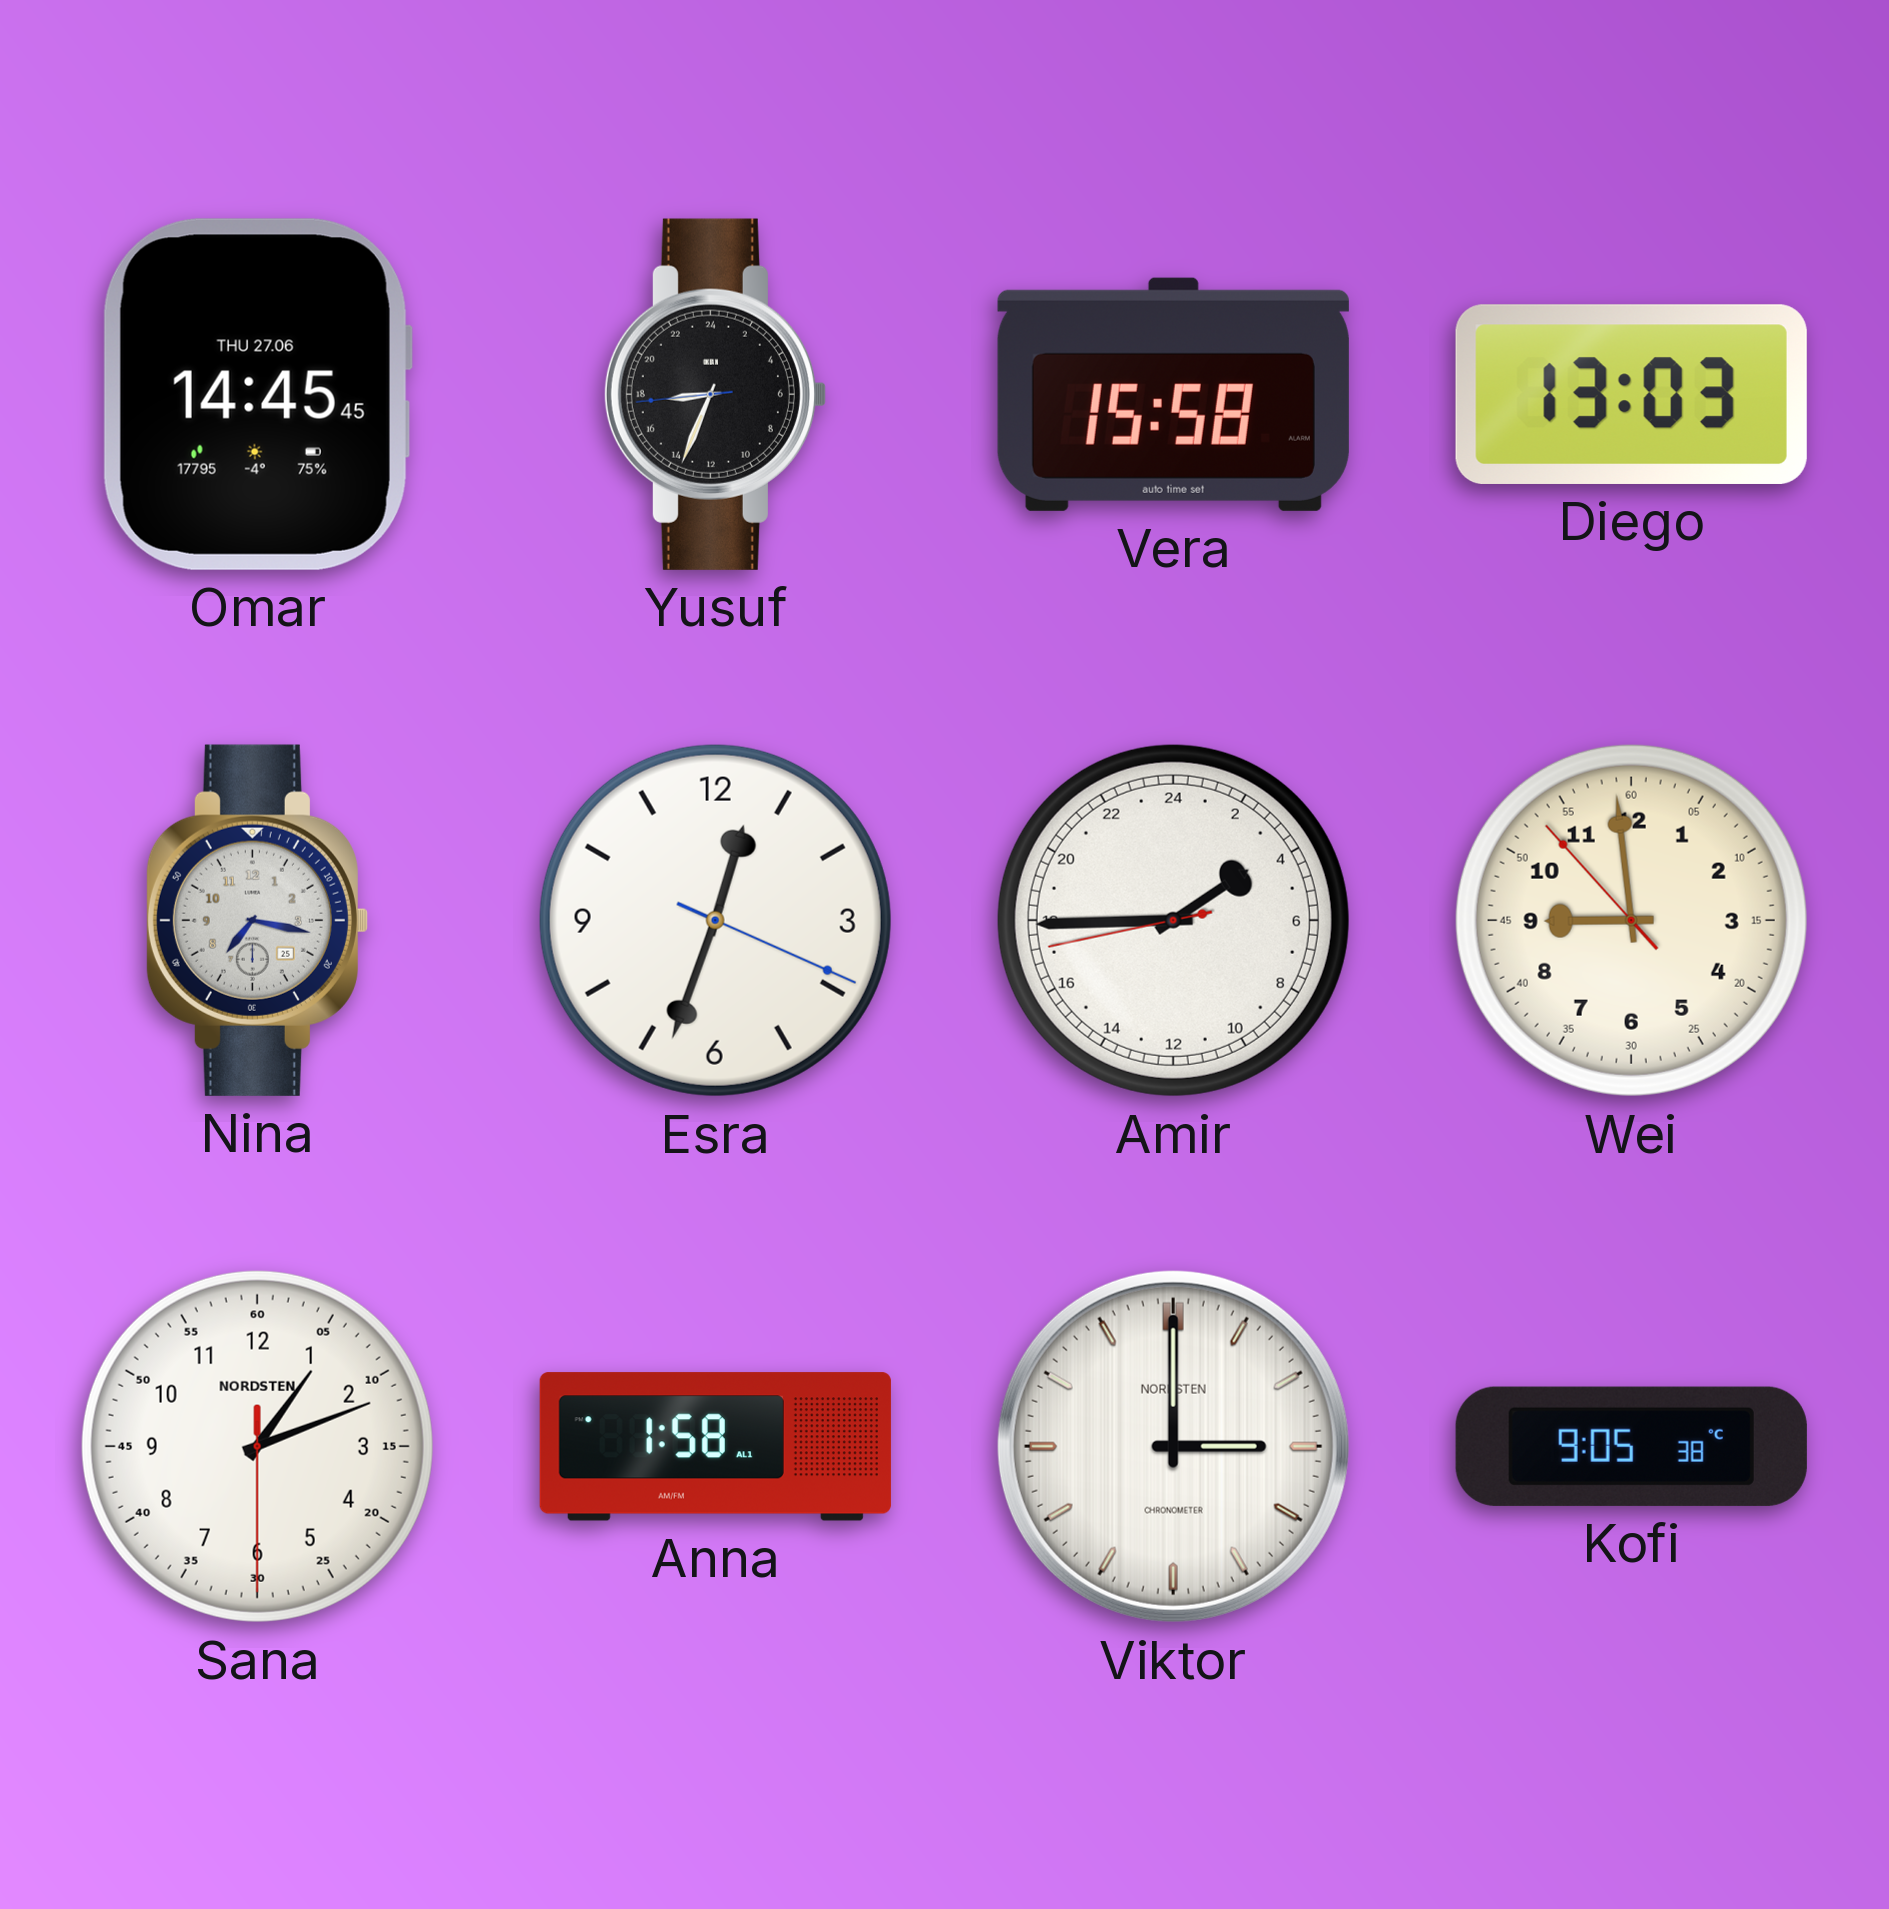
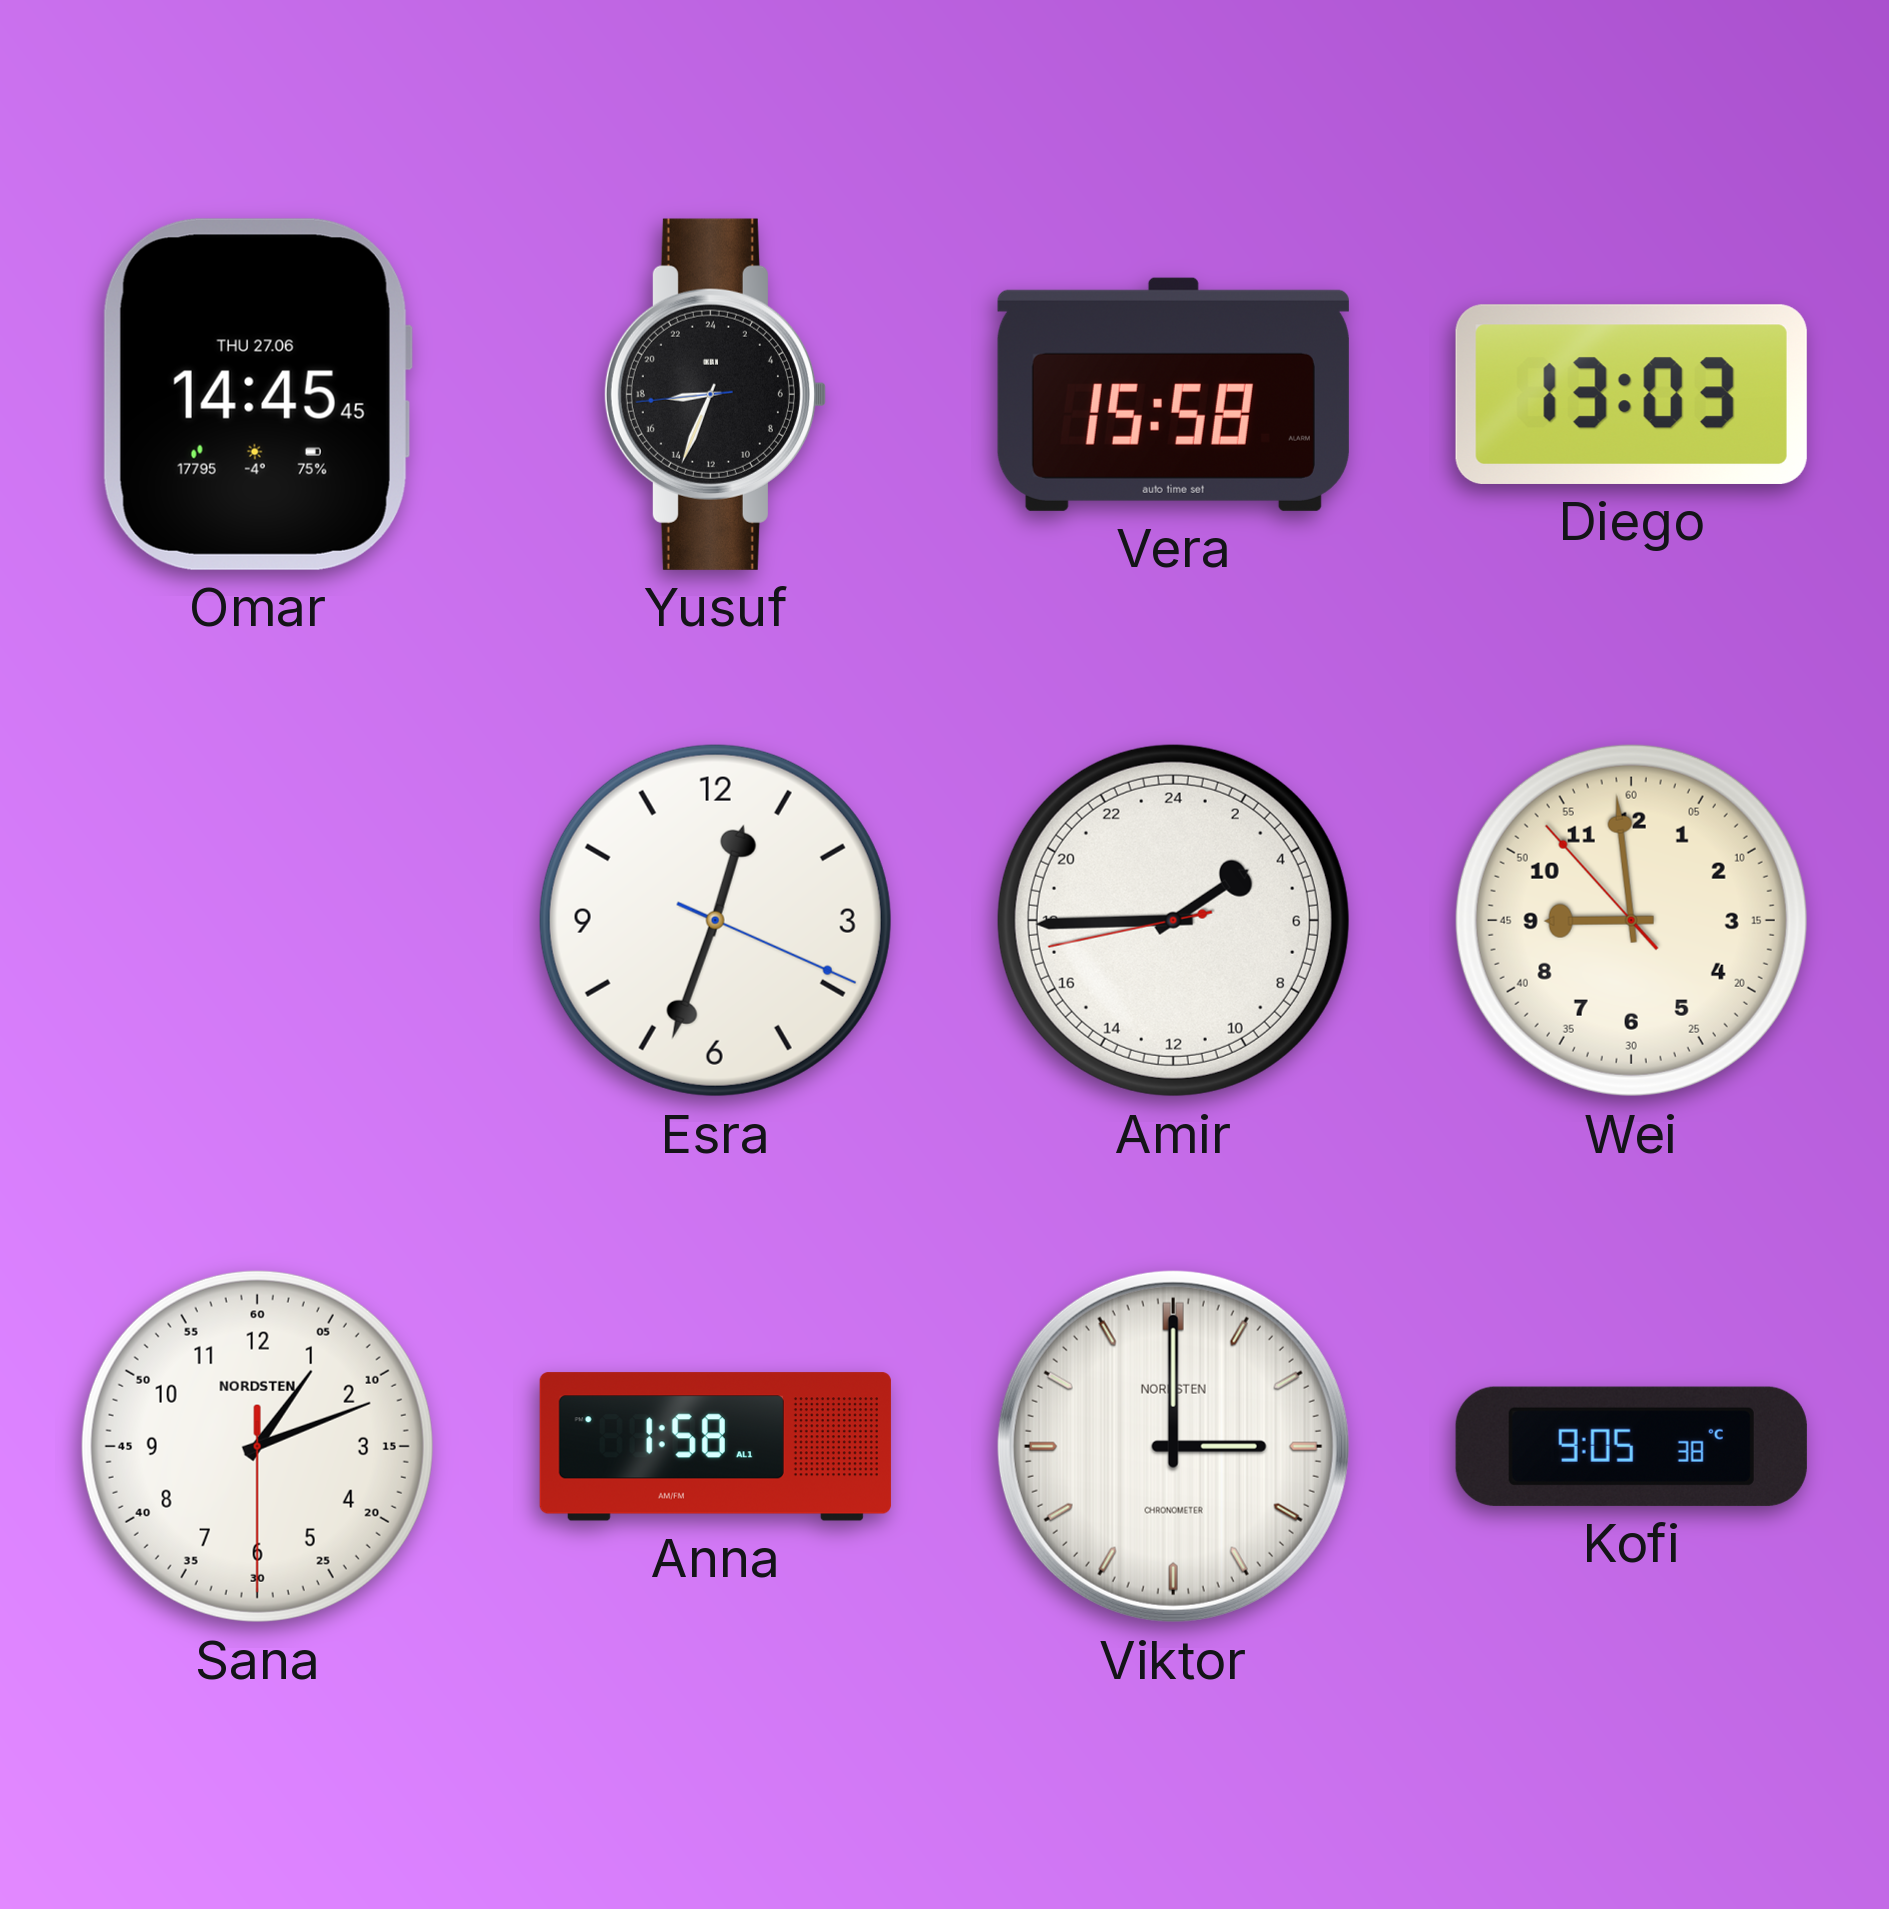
Nina: 7:17 -> none (257, 920)
